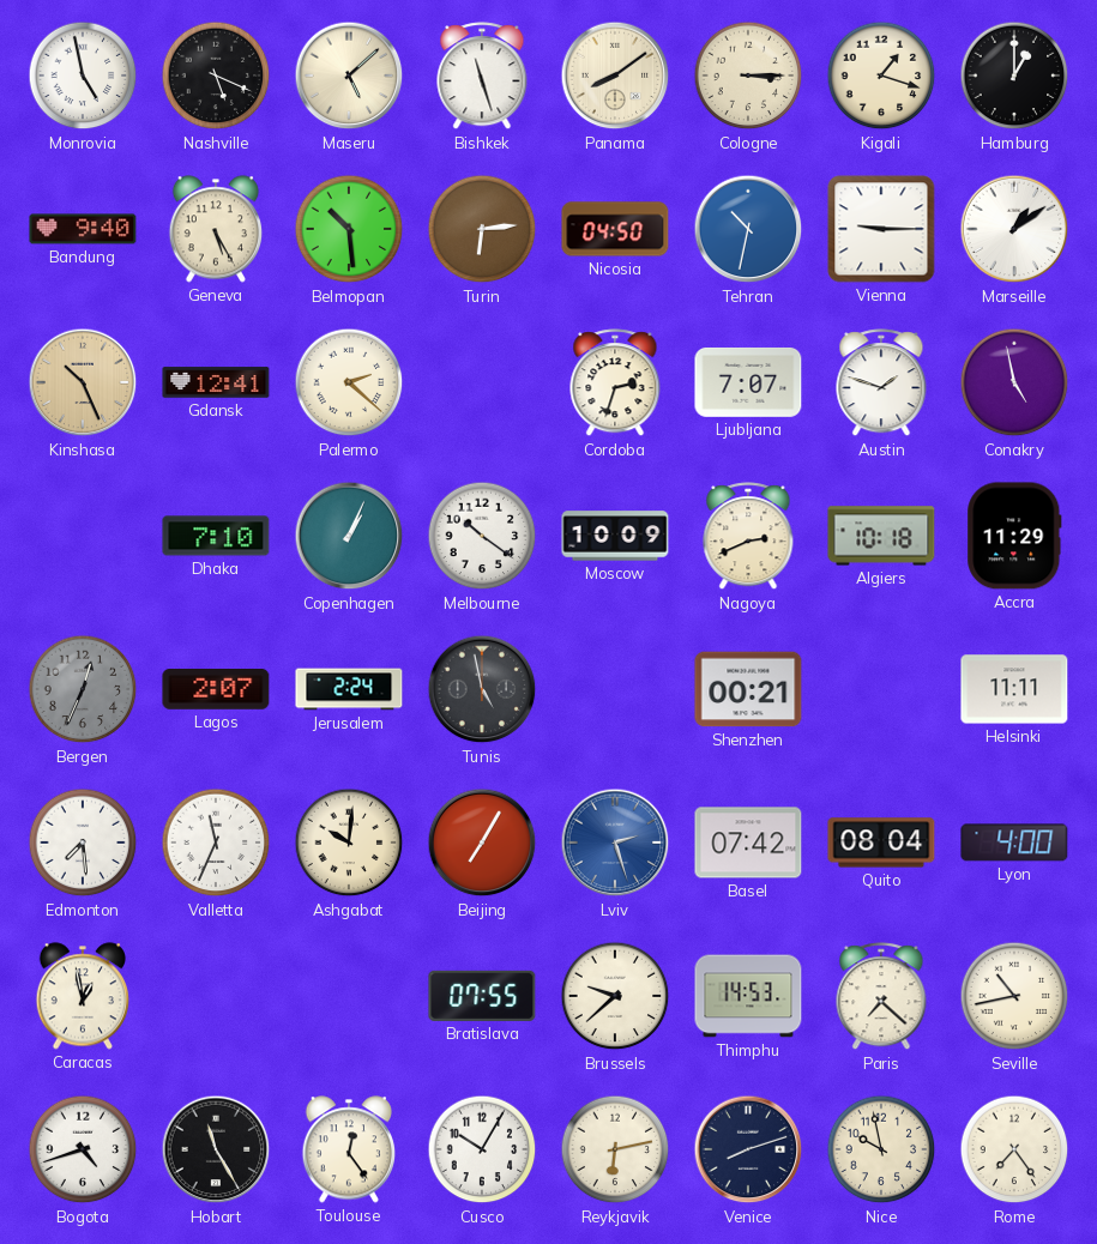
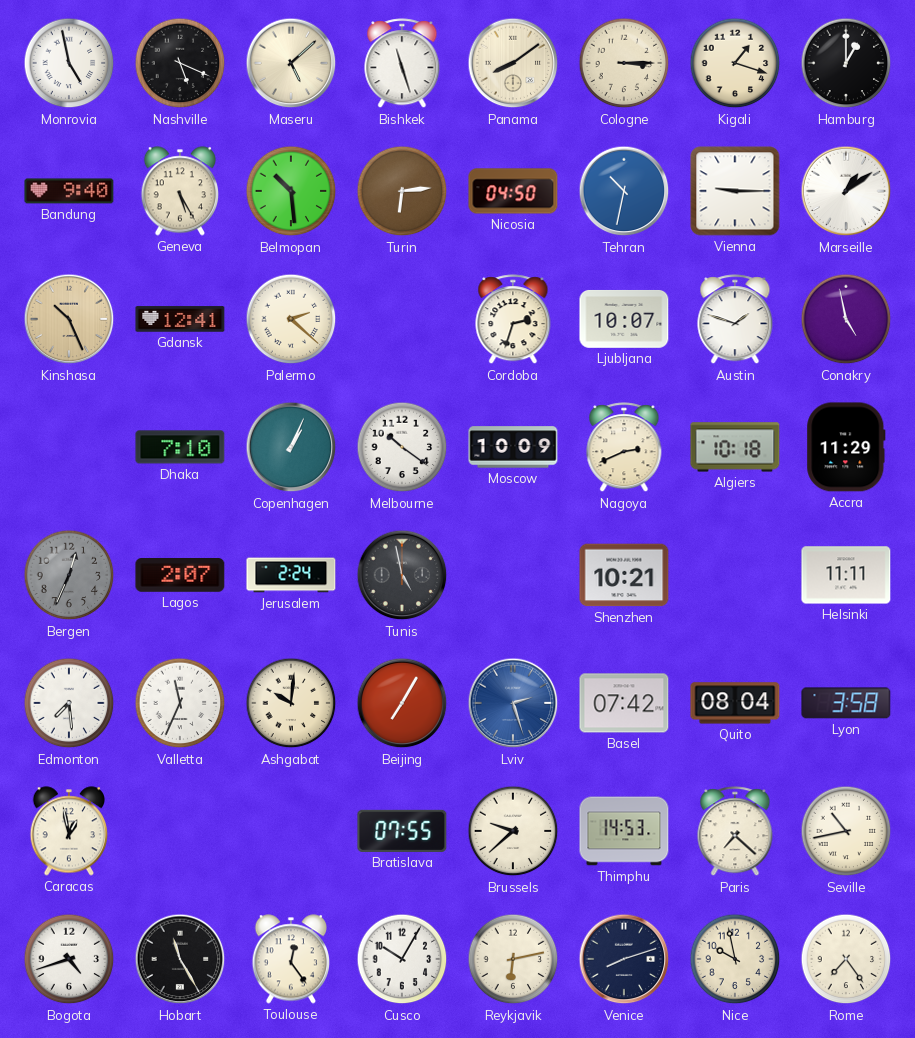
Ljubljana: 7:07 -> 10:07 (624, 319)
Shenzhen: 00:21 -> 10:21 (624, 575)
Lyon: 4:00 -> 3:58 (846, 703)
